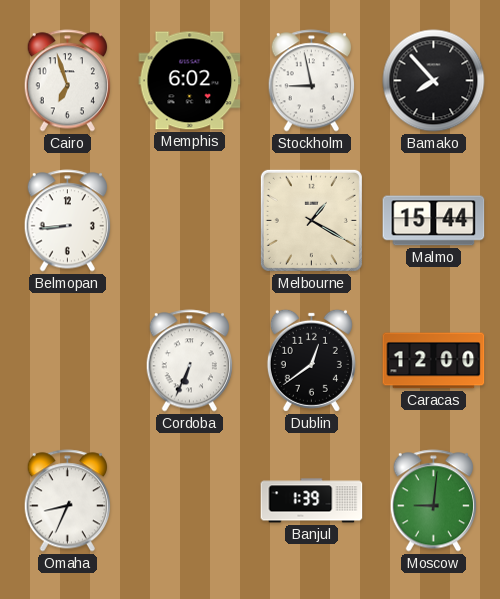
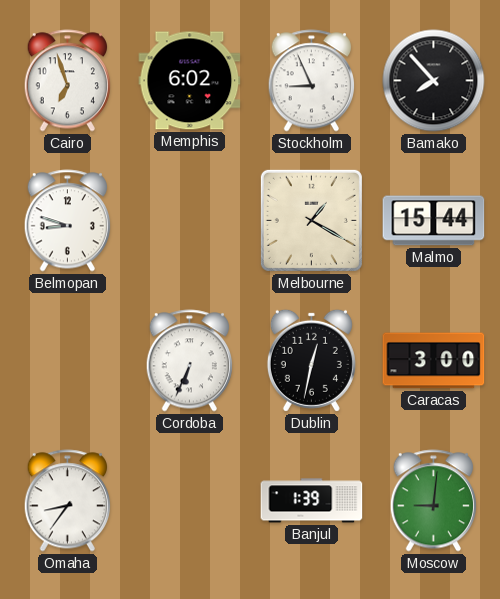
Stockholm: 8:58 -> 8:56 (311, 81)
Belmopan: 8:44 -> 8:48 (67, 221)
Dublin: 12:39 -> 12:32 (311, 360)
Caracas: 12:00 -> 3:00 (434, 361)
Omaha: 8:34 -> 8:36 (67, 501)
